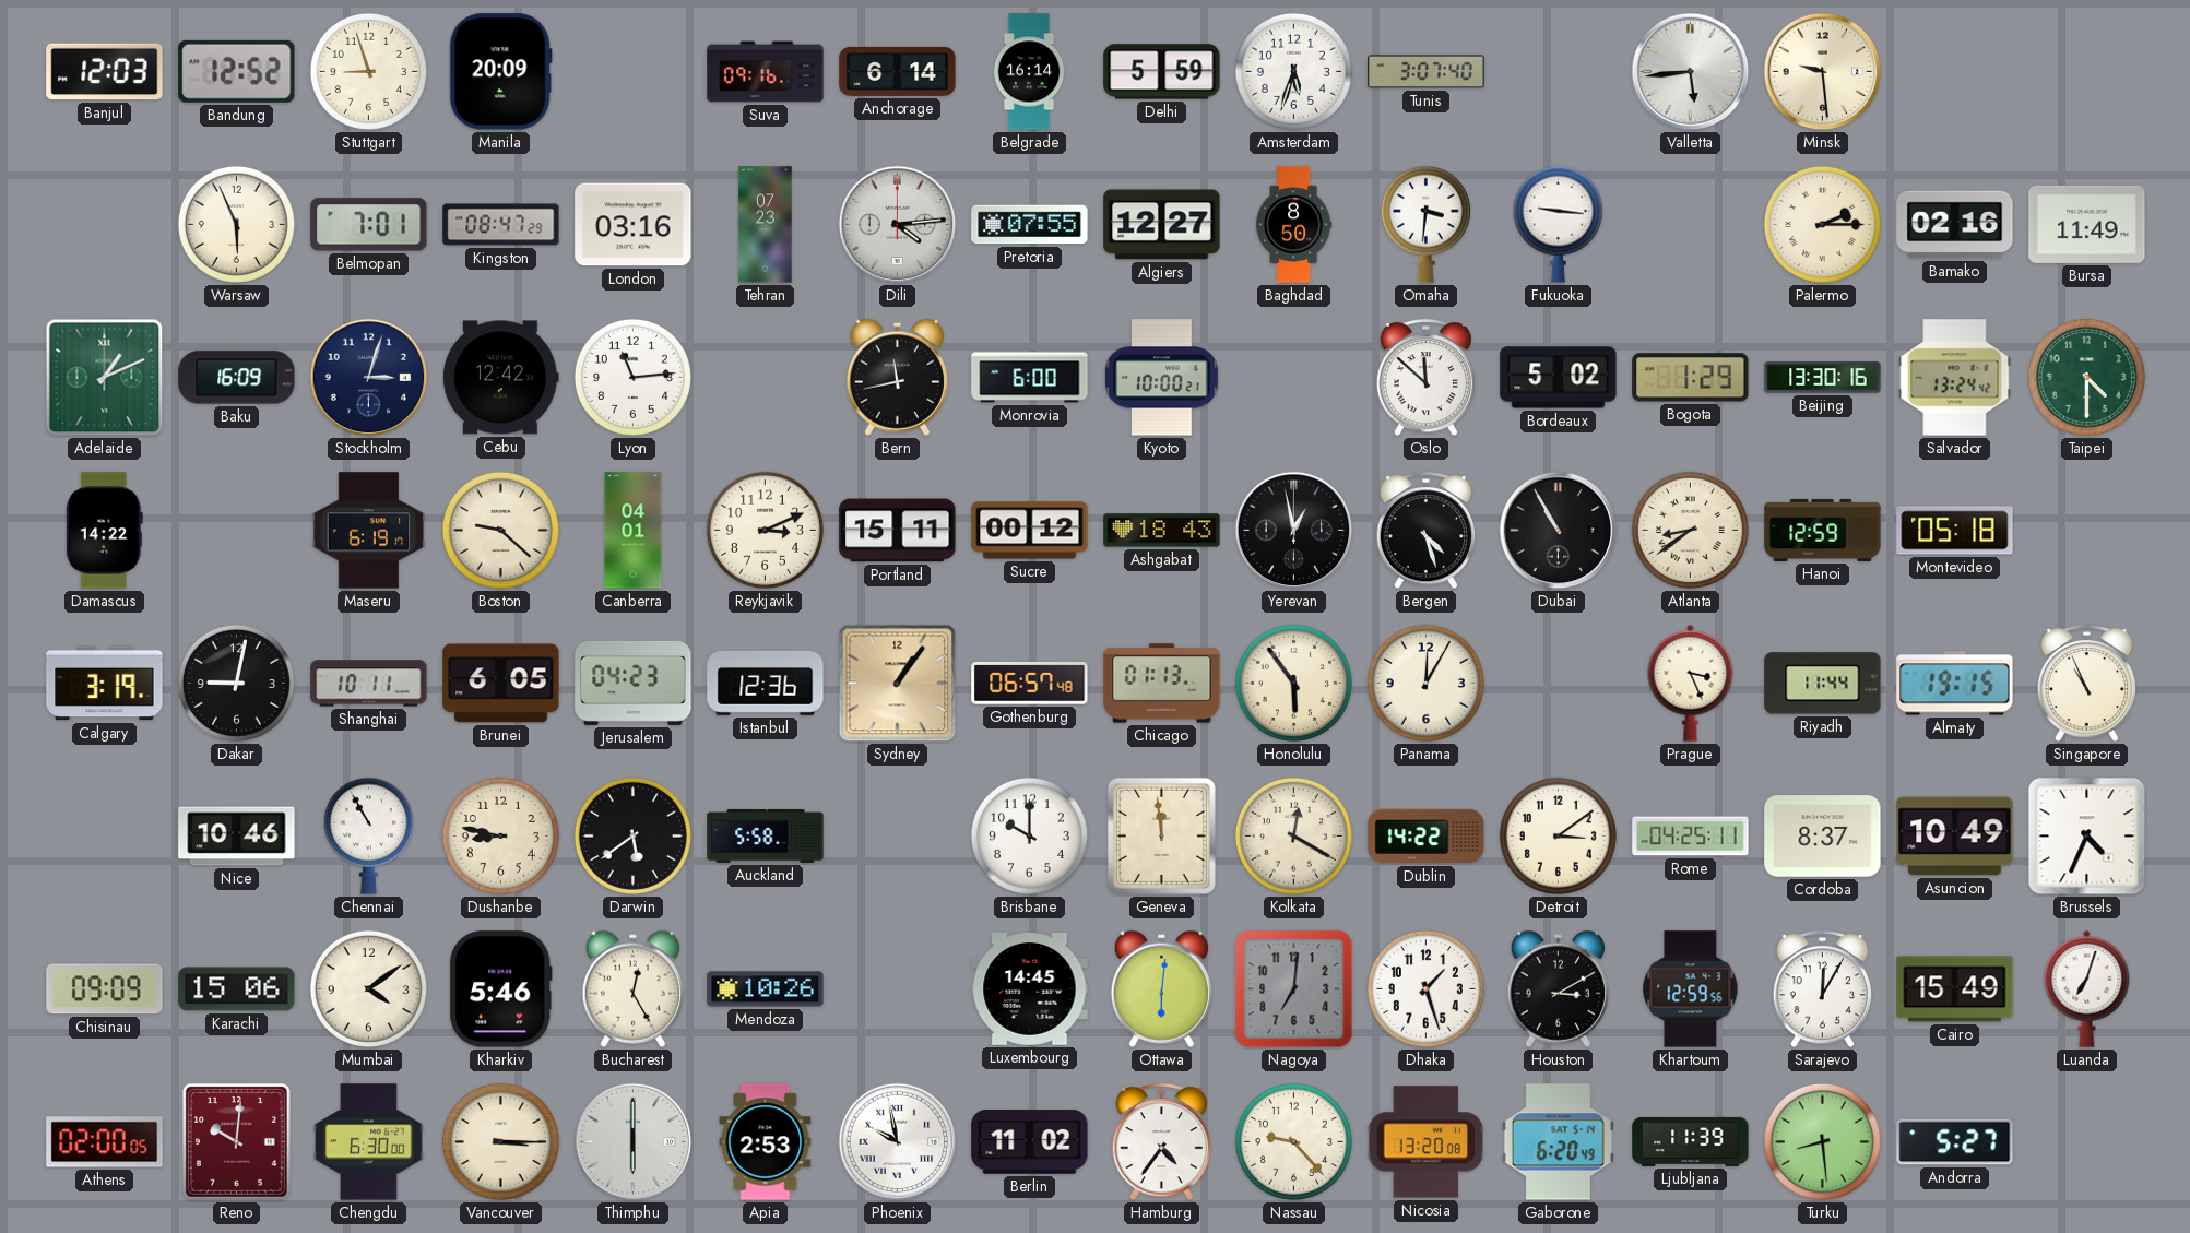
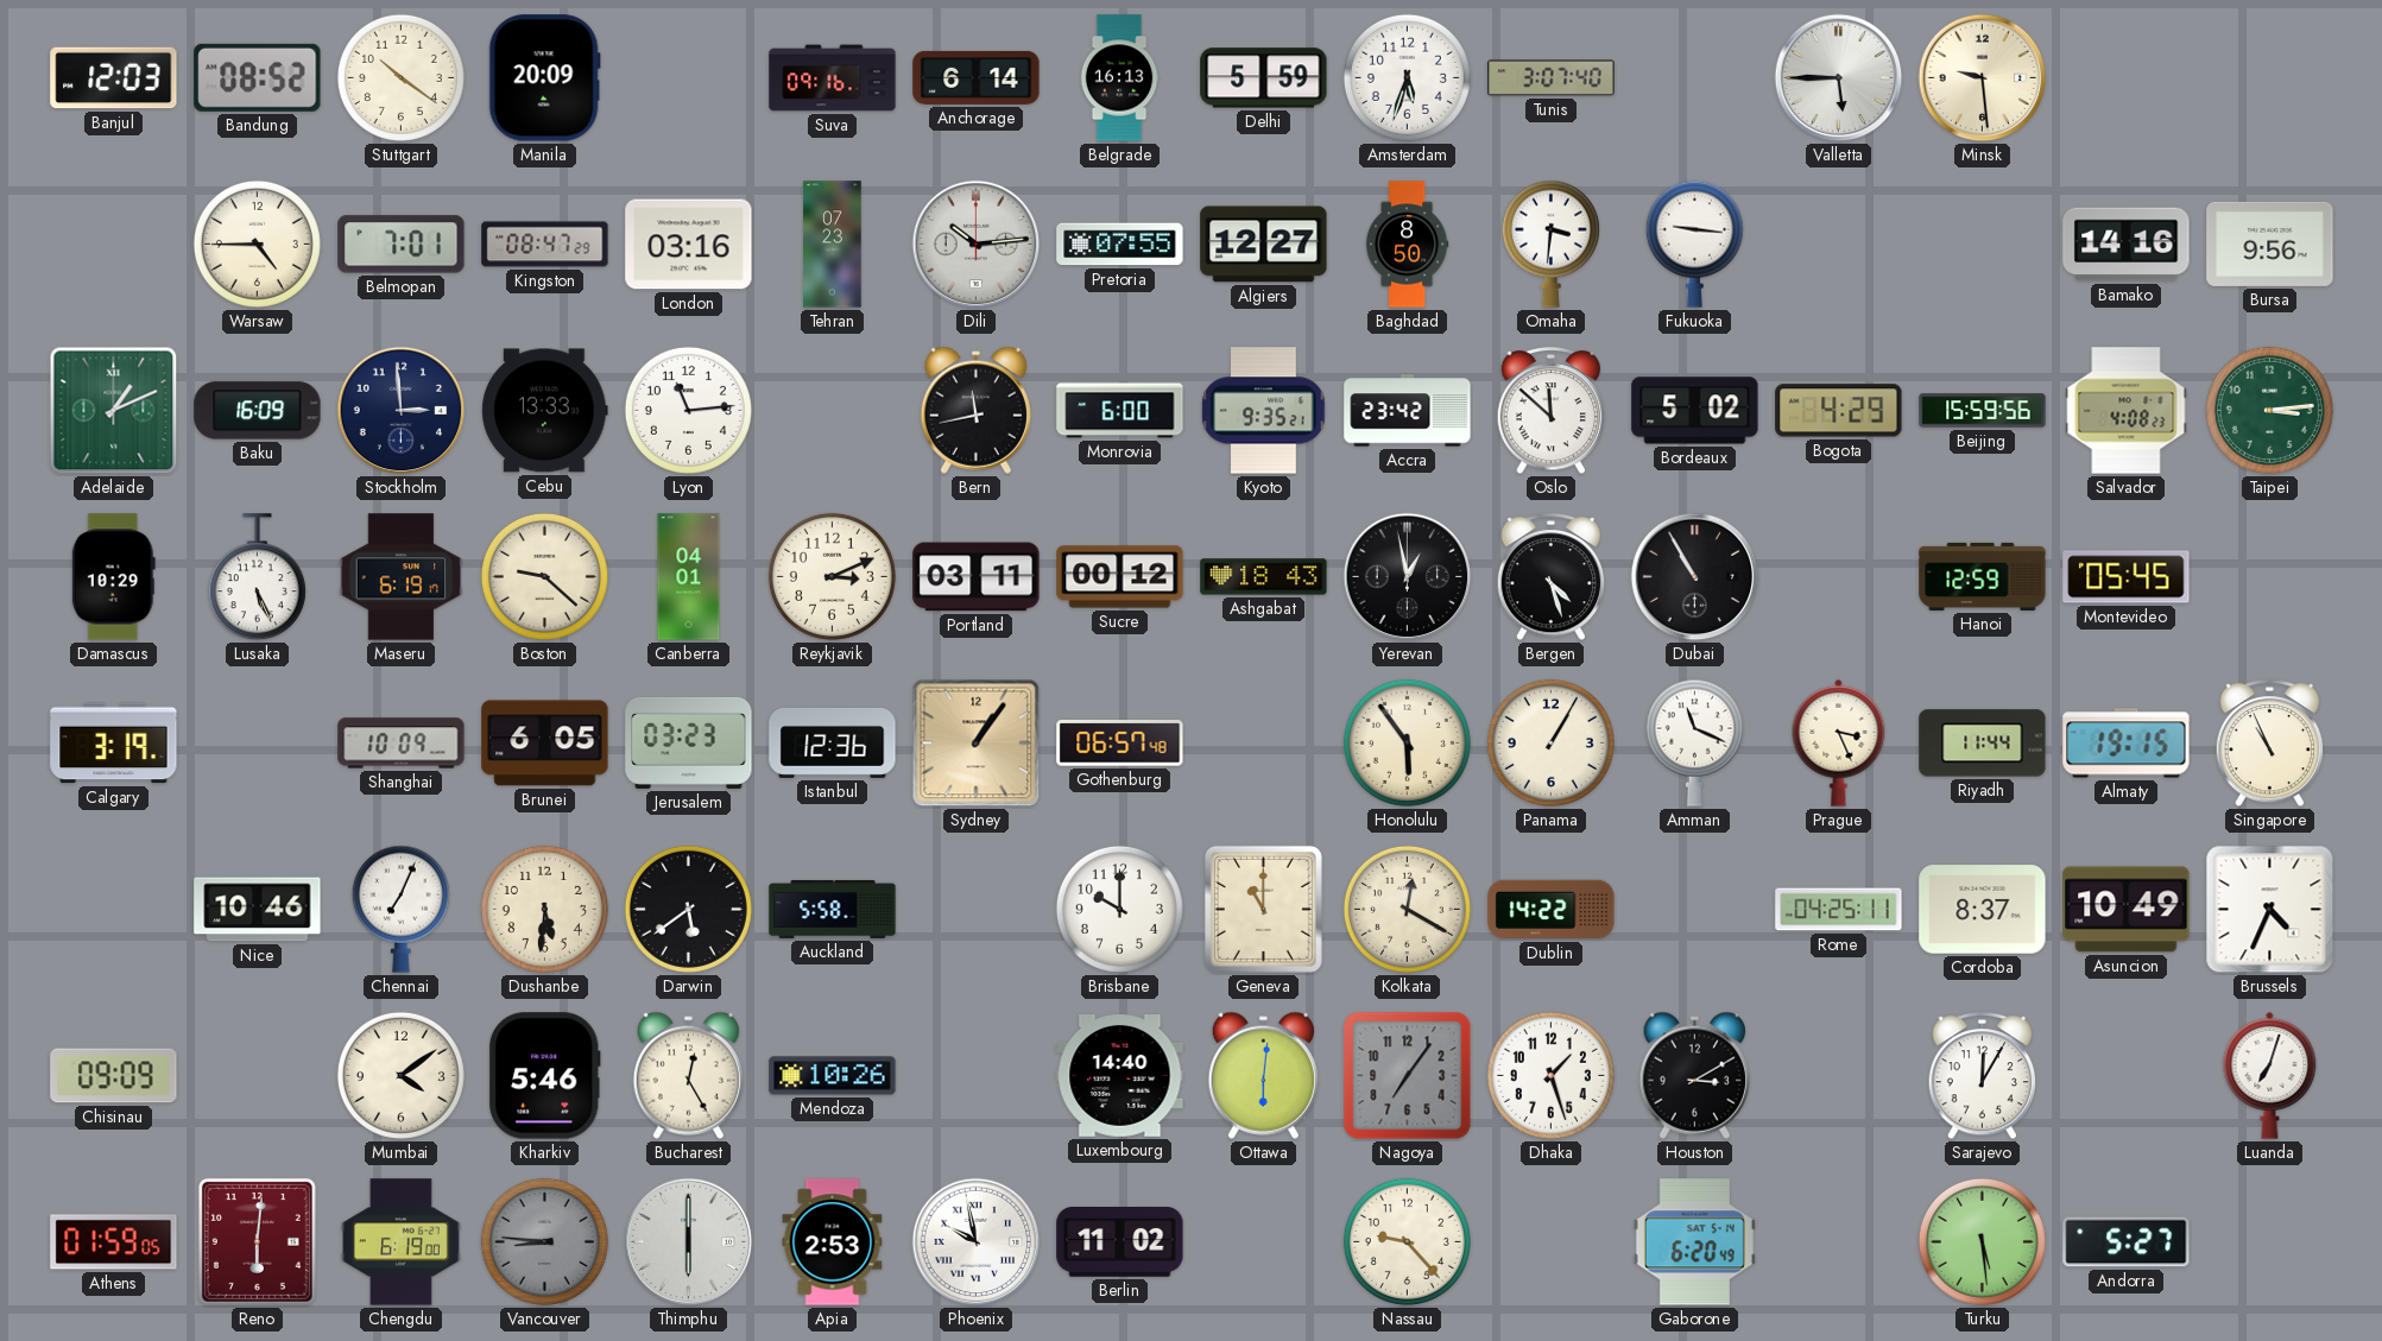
Bandung: 12:52 -> 08:52 (258, 77)
Stuttgart: 8:57 -> 10:21 (400, 77)
Belgrade: 16:14 -> 16:13 (1119, 78)
Valletta: 5:44 -> 5:45 (1839, 78)
Warsaw: 5:56 -> 4:45 (257, 243)
Dili: 4:14 -> 10:14 (977, 245)
Palermo: 2:15 -> none (1822, 224)
Bamako: 02:16 -> 14:16 (2127, 245)
Bursa: 11:49 -> 9:56 (2270, 243)
Stockholm: 3:03 -> 2:59 (402, 411)
Cebu: 12:42 -> 13:33 (545, 411)
Kyoto: 10:00 -> 9:35 (1264, 411)
Accra: none -> 23:42 (1408, 411)
Bogota: 1:29 -> 4:29 (1839, 411)
Beijing: 13:30 -> 15:59 (1983, 411)
Salvador: 13:24 -> 4:08 (2127, 411)
Taipei: 4:30 -> 3:14 (2269, 410)
Damascus: 14:22 -> 10:29 (113, 577)
Lusaka: none -> 5:26 (257, 577)
Portland: 15:11 -> 03:11 (977, 577)
Atlanta: 8:39 -> none (1690, 530)
Montevideo: 05:18 -> 05:45 (2127, 577)
Dakar: 9:02 -> none (236, 683)
Shanghai: 10:11 -> 10:09 (402, 744)
Jerusalem: 04:23 -> 03:23 (689, 742)
Chicago: 01:13 -> none (1162, 684)
Panama: 12:05 -> 1:05 (1550, 742)
Amman: none -> 11:19 (1694, 742)
Chennai: 10:55 -> 7:04 (400, 909)
Dushanbe: 8:47 -> 5:31 (544, 909)
Geneva: 11:59 -> 11:00 (1263, 909)
Detroit: 3:09 -> none (1558, 835)
Karachi: 15:06 -> none (237, 989)
Luxembourg: 14:45 -> 14:40 (1120, 1076)
Nagoya: 7:01 -> 7:06 (1408, 1076)
Khartoum: 12:59 -> none (1691, 989)
Cairo: 15:49 -> none (1955, 989)
Athens: 02:00 -> 01:59 (114, 1242)
Reno: 10:01 -> 6:01 (257, 1241)
Chengdu: 6:30 -> 6:19 (402, 1242)
Vancouver: 3:15 -> 8:46 (544, 1241)
Vancouver dial: cream -> grey (544, 1241)
Hamburg: 4:36 -> none (1162, 1142)
Nicosia: 13:20 -> none (1427, 1142)
Ljubljana: 11:39 -> none (1691, 1141)
Turku: 8:29 -> 5:29 (1982, 1241)
